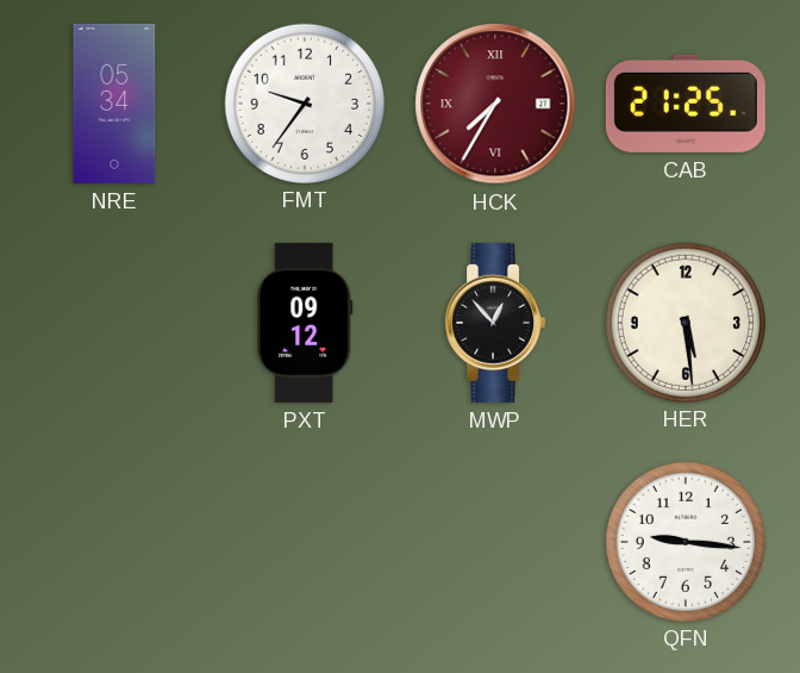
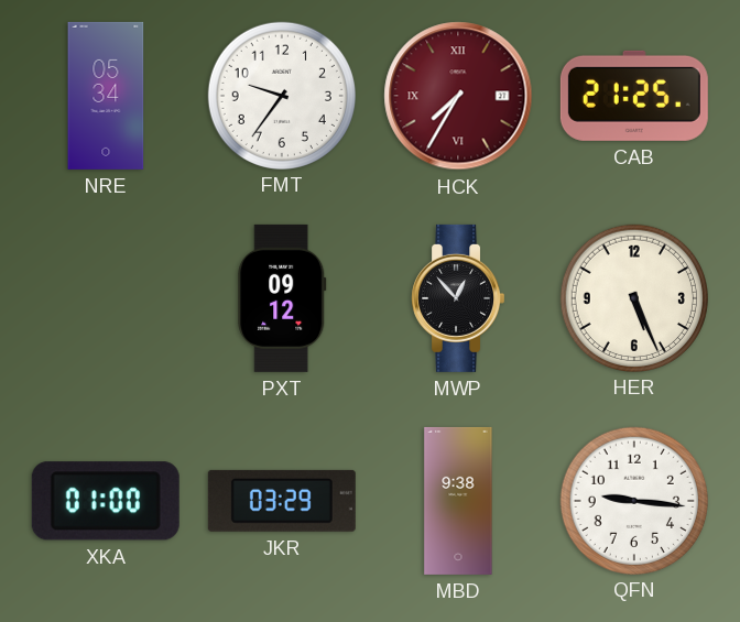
HER: 5:29 -> 5:26 (633, 297)
XKA: none -> 01:00 (106, 501)
JKR: none -> 03:29 (282, 501)
MBD: none -> 9:38 (458, 501)
